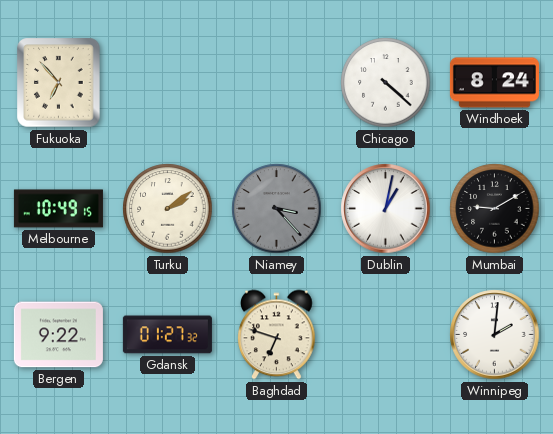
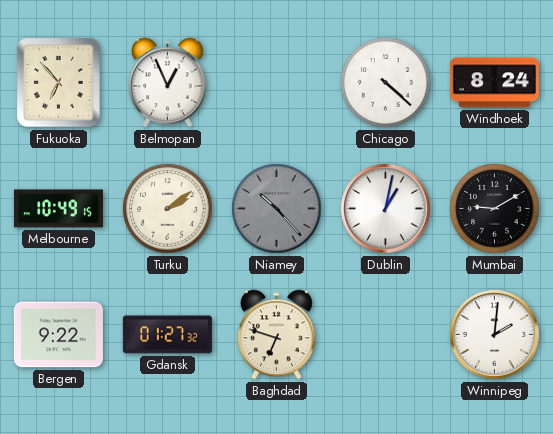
Belmopan: none -> 12:56 (168, 83)
Niamey: 3:23 -> 10:23 (277, 209)
